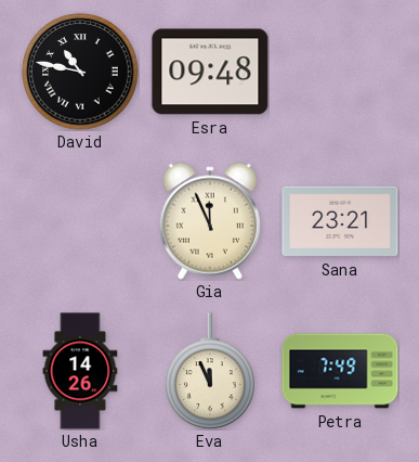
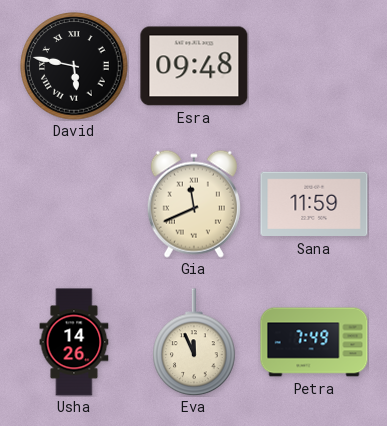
David: 10:47 -> 5:47 (74, 66)
Gia: 11:56 -> 11:41 (194, 204)
Sana: 23:21 -> 11:59 (314, 204)
